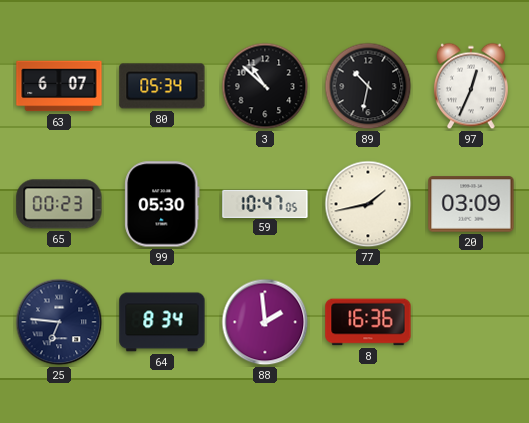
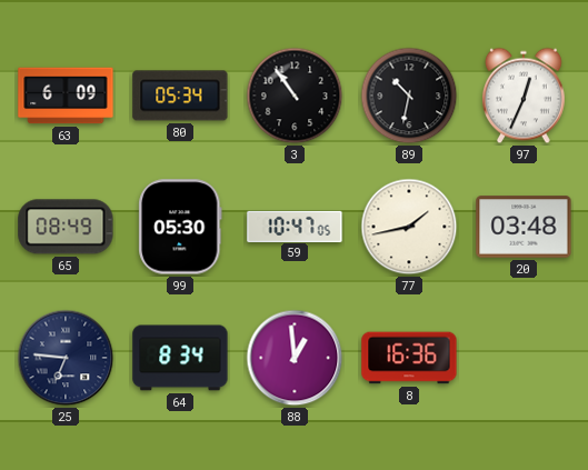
63: 6:07 -> 6:09 (66, 96)
3: 10:52 -> 10:54 (295, 96)
65: 00:23 -> 08:49 (66, 227)
20: 03:09 -> 03:48 (524, 227)
88: 1:59 -> 12:59 (295, 358)
